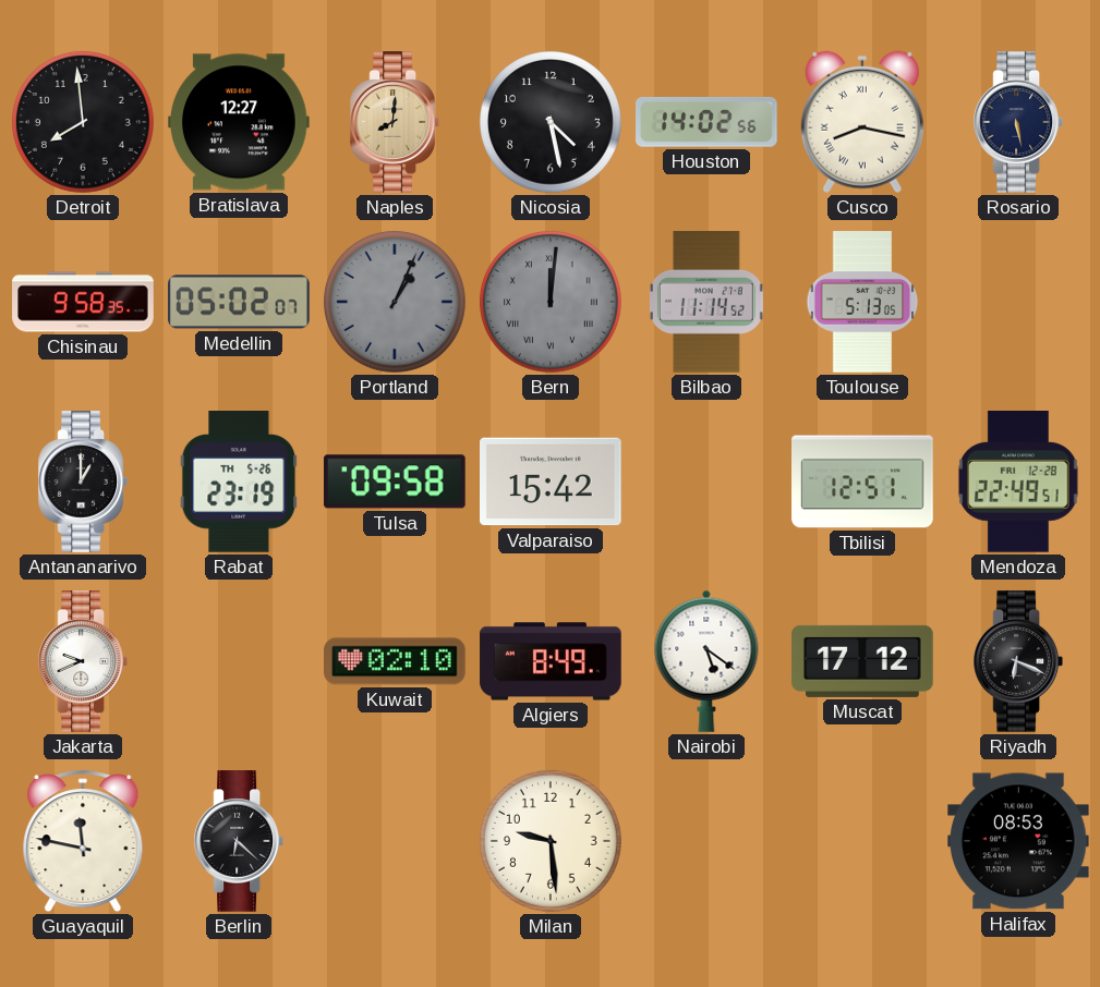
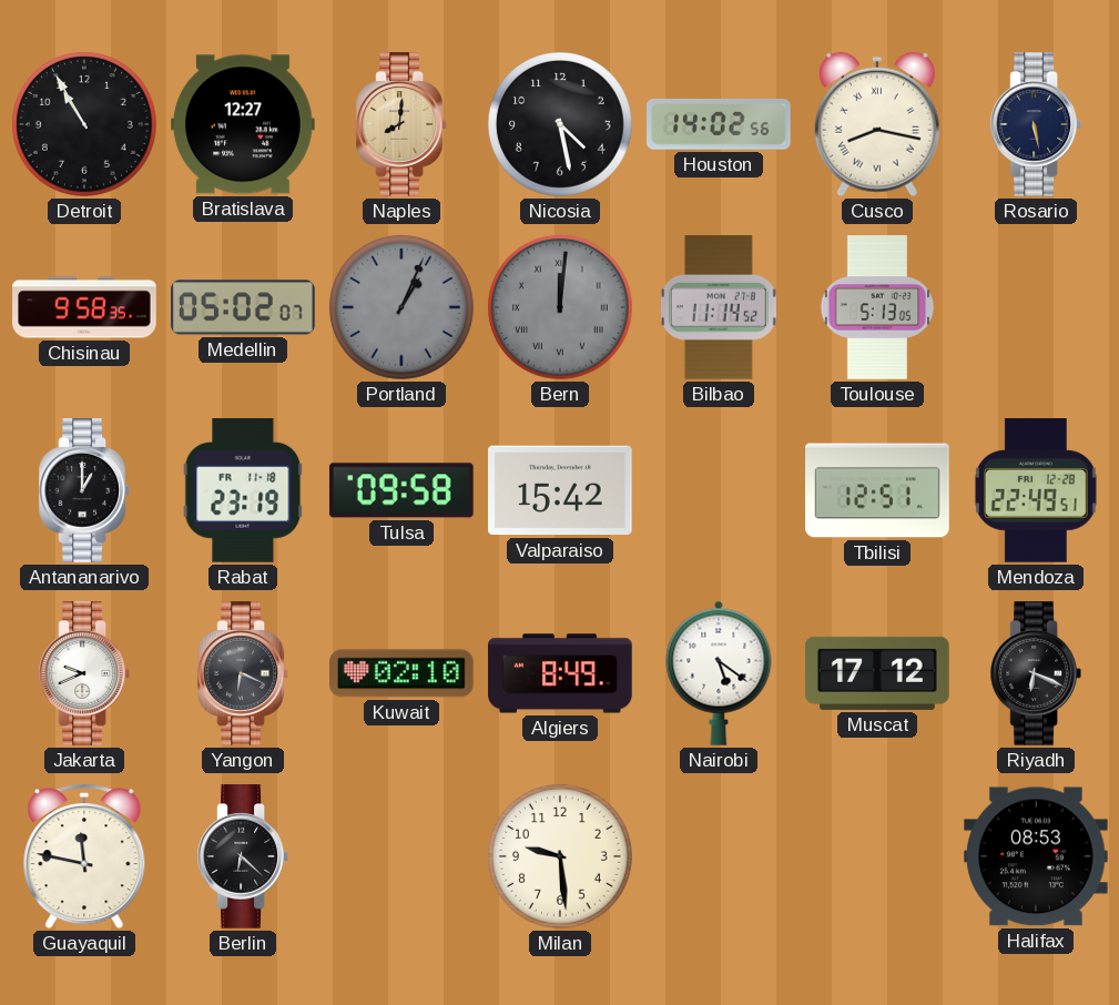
Detroit: 7:59 -> 10:55 (84, 124)
Rabat date: TH 5-26 -> FR 11-18 (243, 491)
Yangon: none -> 6:19 (242, 673)
